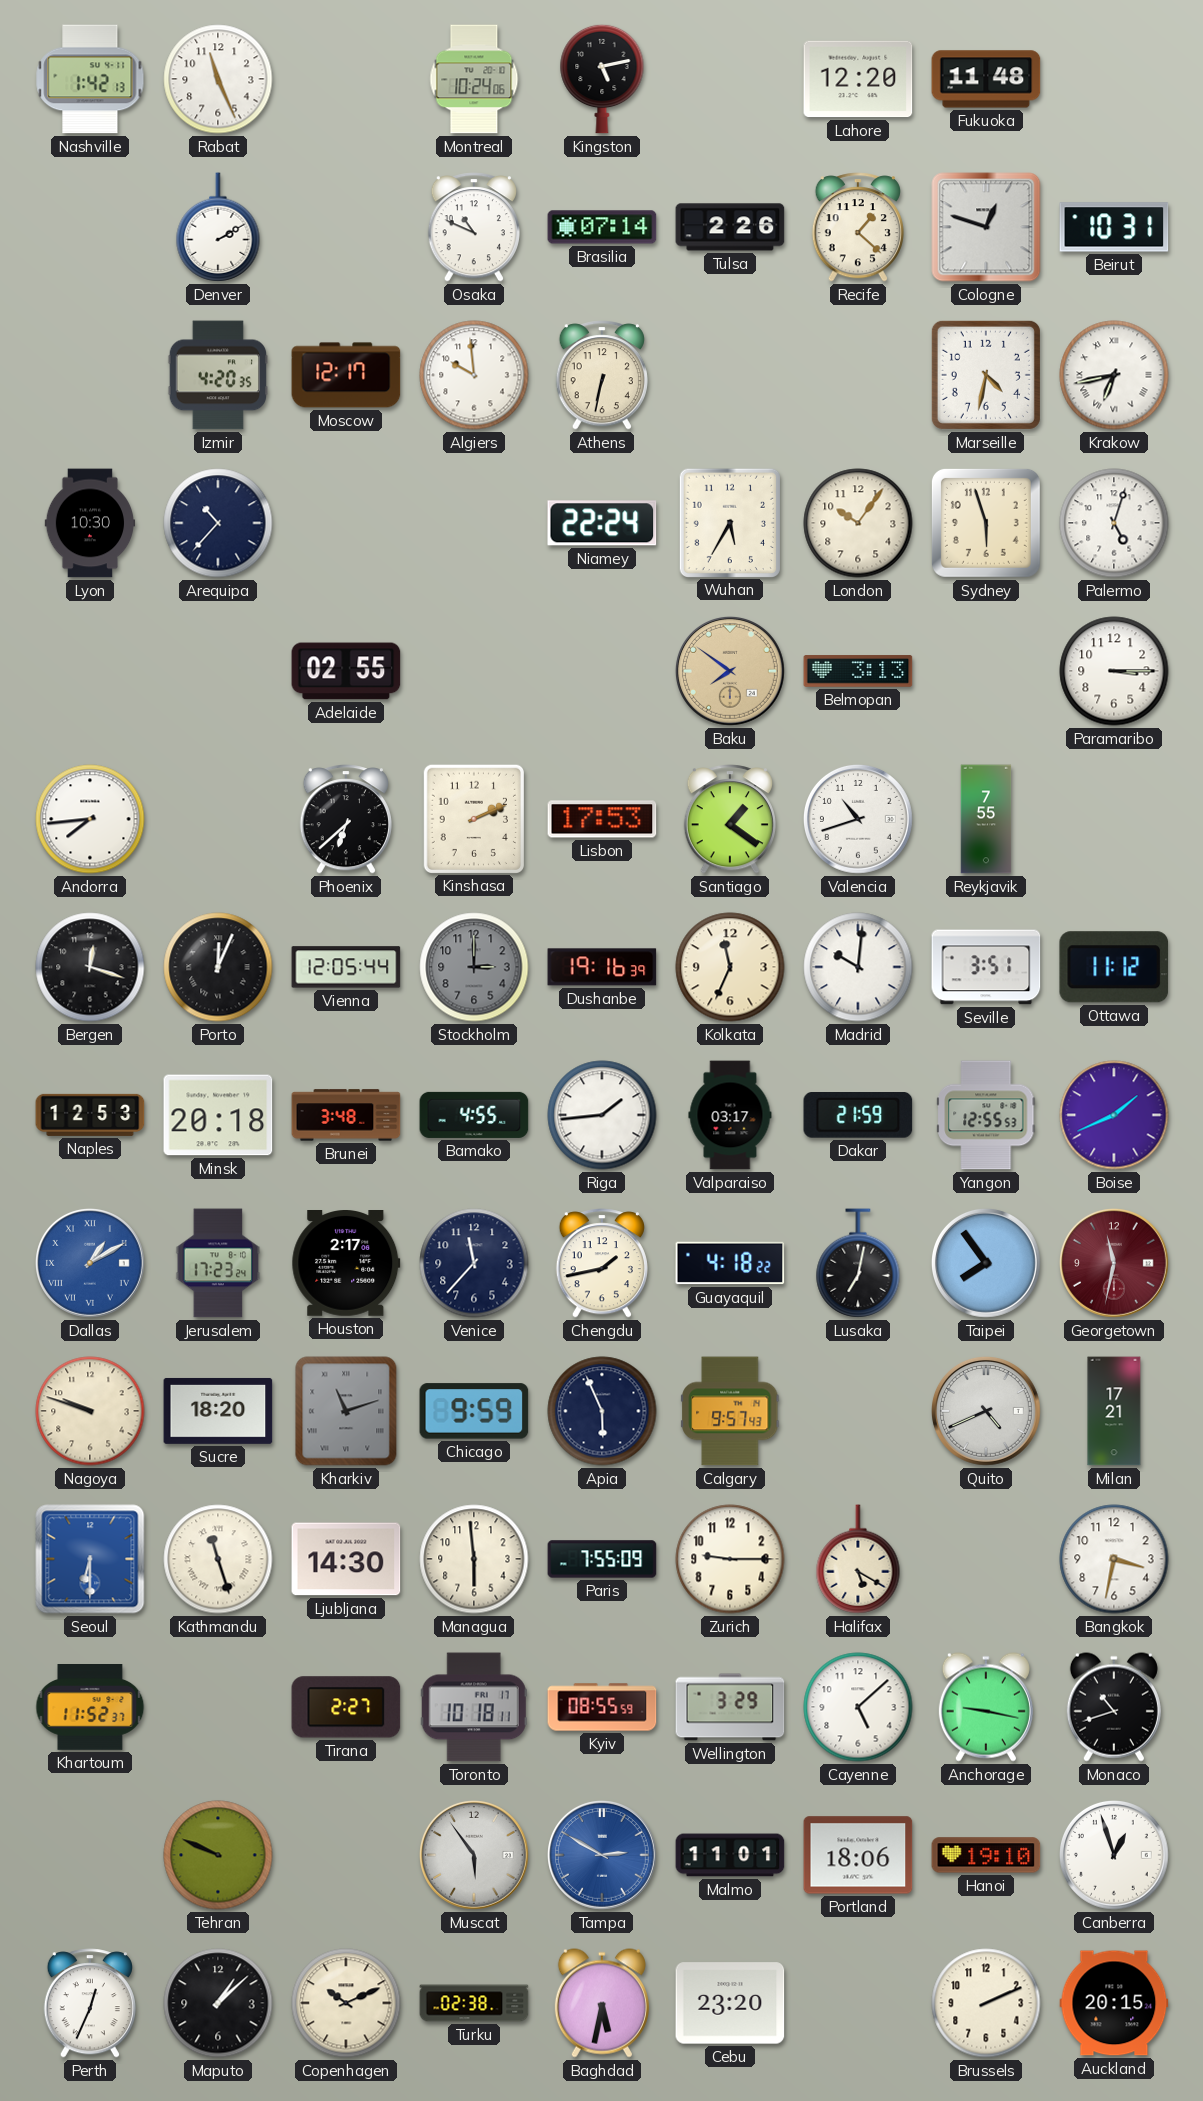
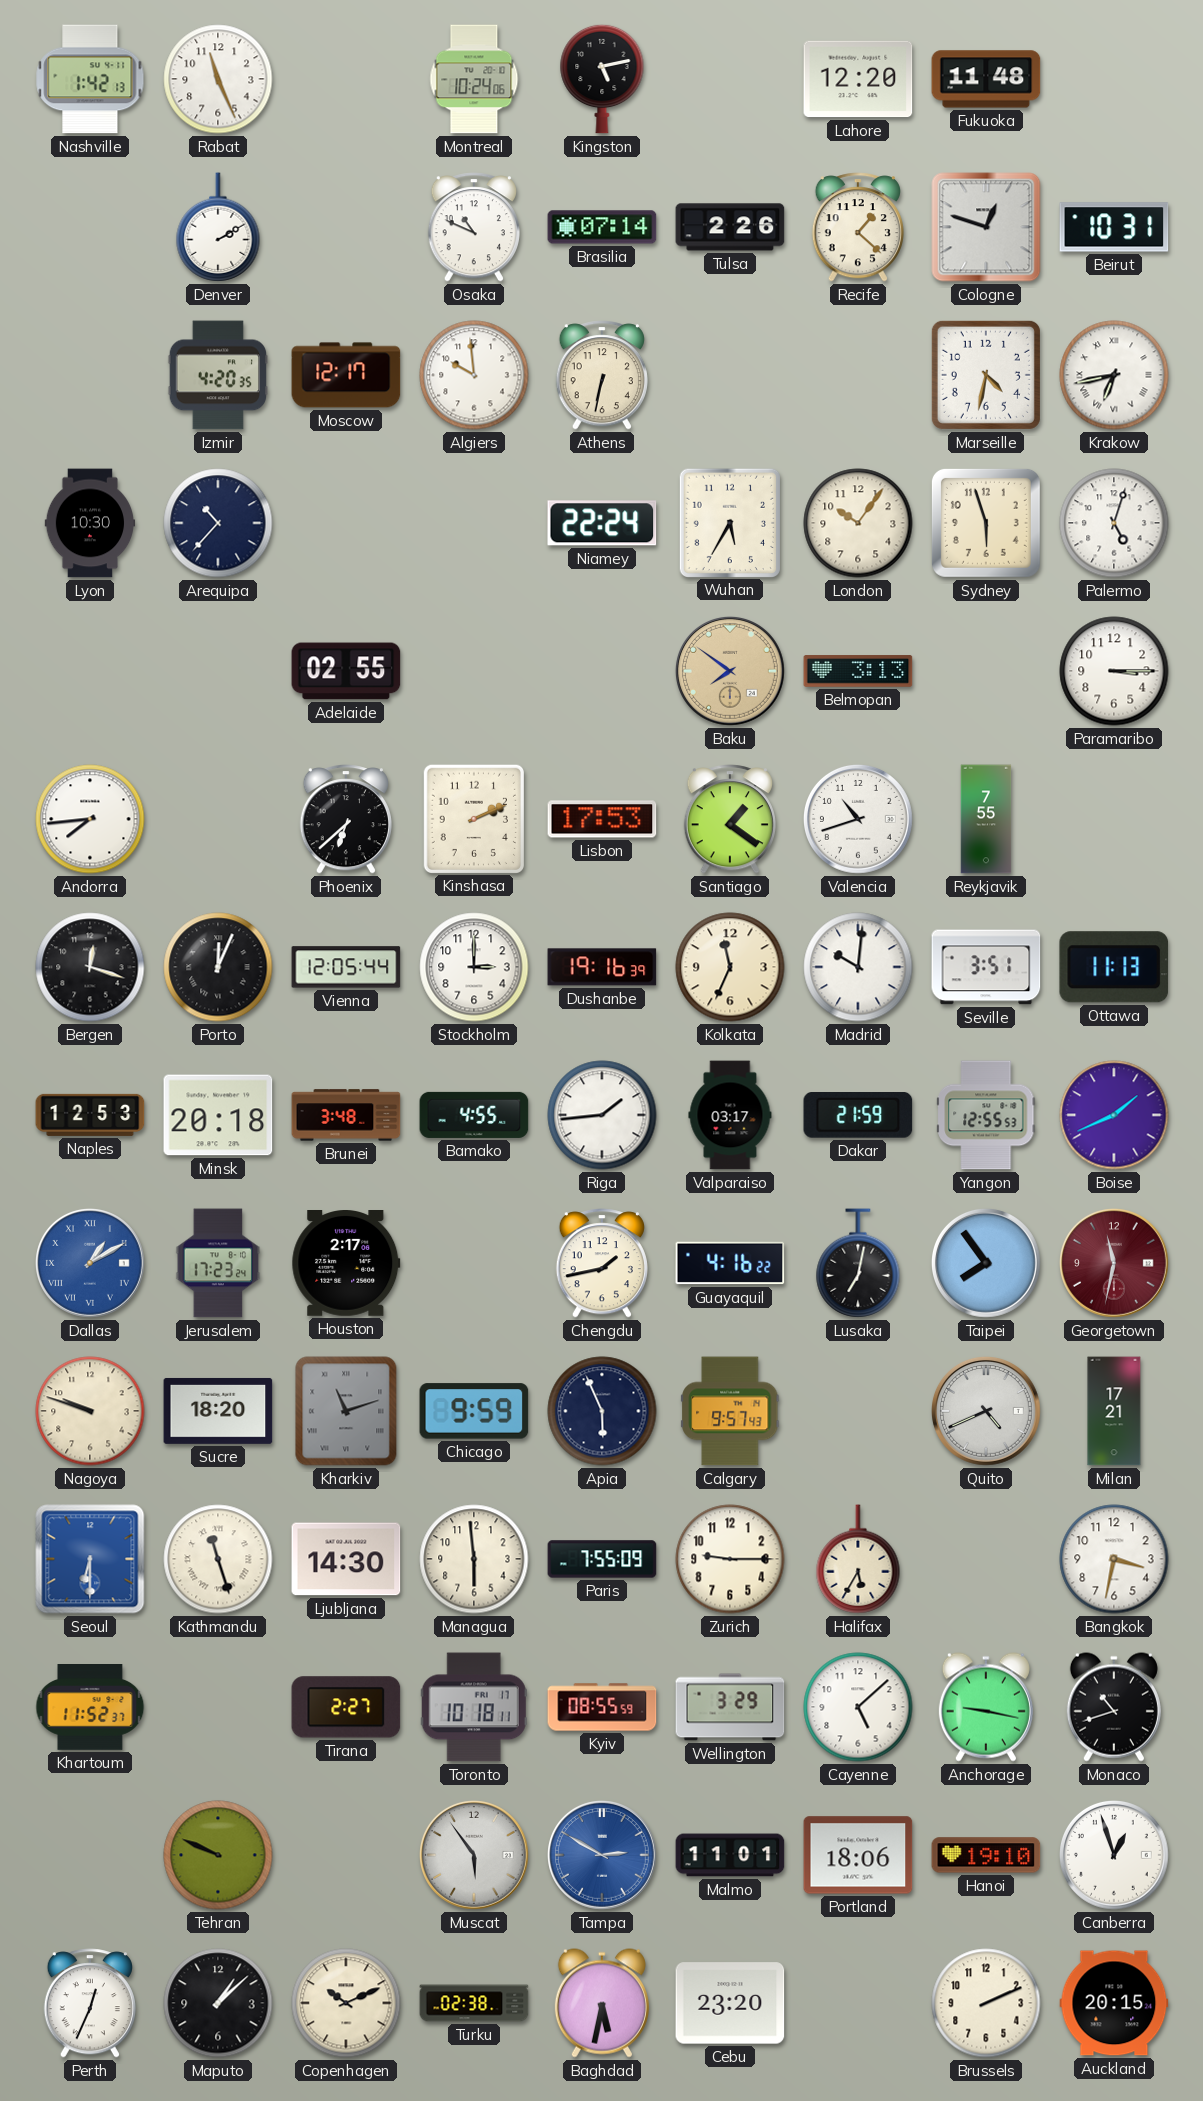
Stockholm dial: grey -> white (474, 967)
Ottawa: 11:12 -> 11:13 (1114, 967)
Venice: 11:37 -> none (474, 1263)
Guayaquil: 4:18 -> 4:16 (730, 1263)
Halifax: 5:20 -> 5:35 (858, 1559)
